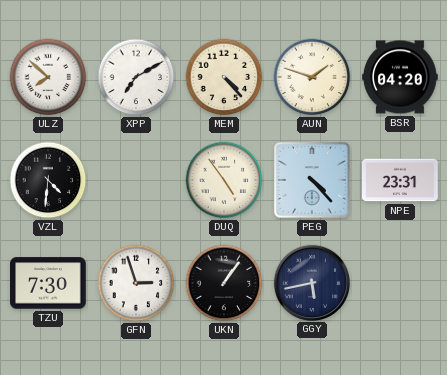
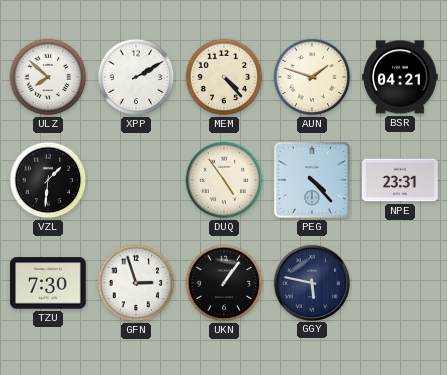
XPP: 7:10 -> 2:10 (136, 77)
BSR: 04:20 -> 04:21 (400, 77)
VZL: 4:31 -> 1:31 (48, 180)
GGY: 5:43 -> 5:47 (311, 282)
